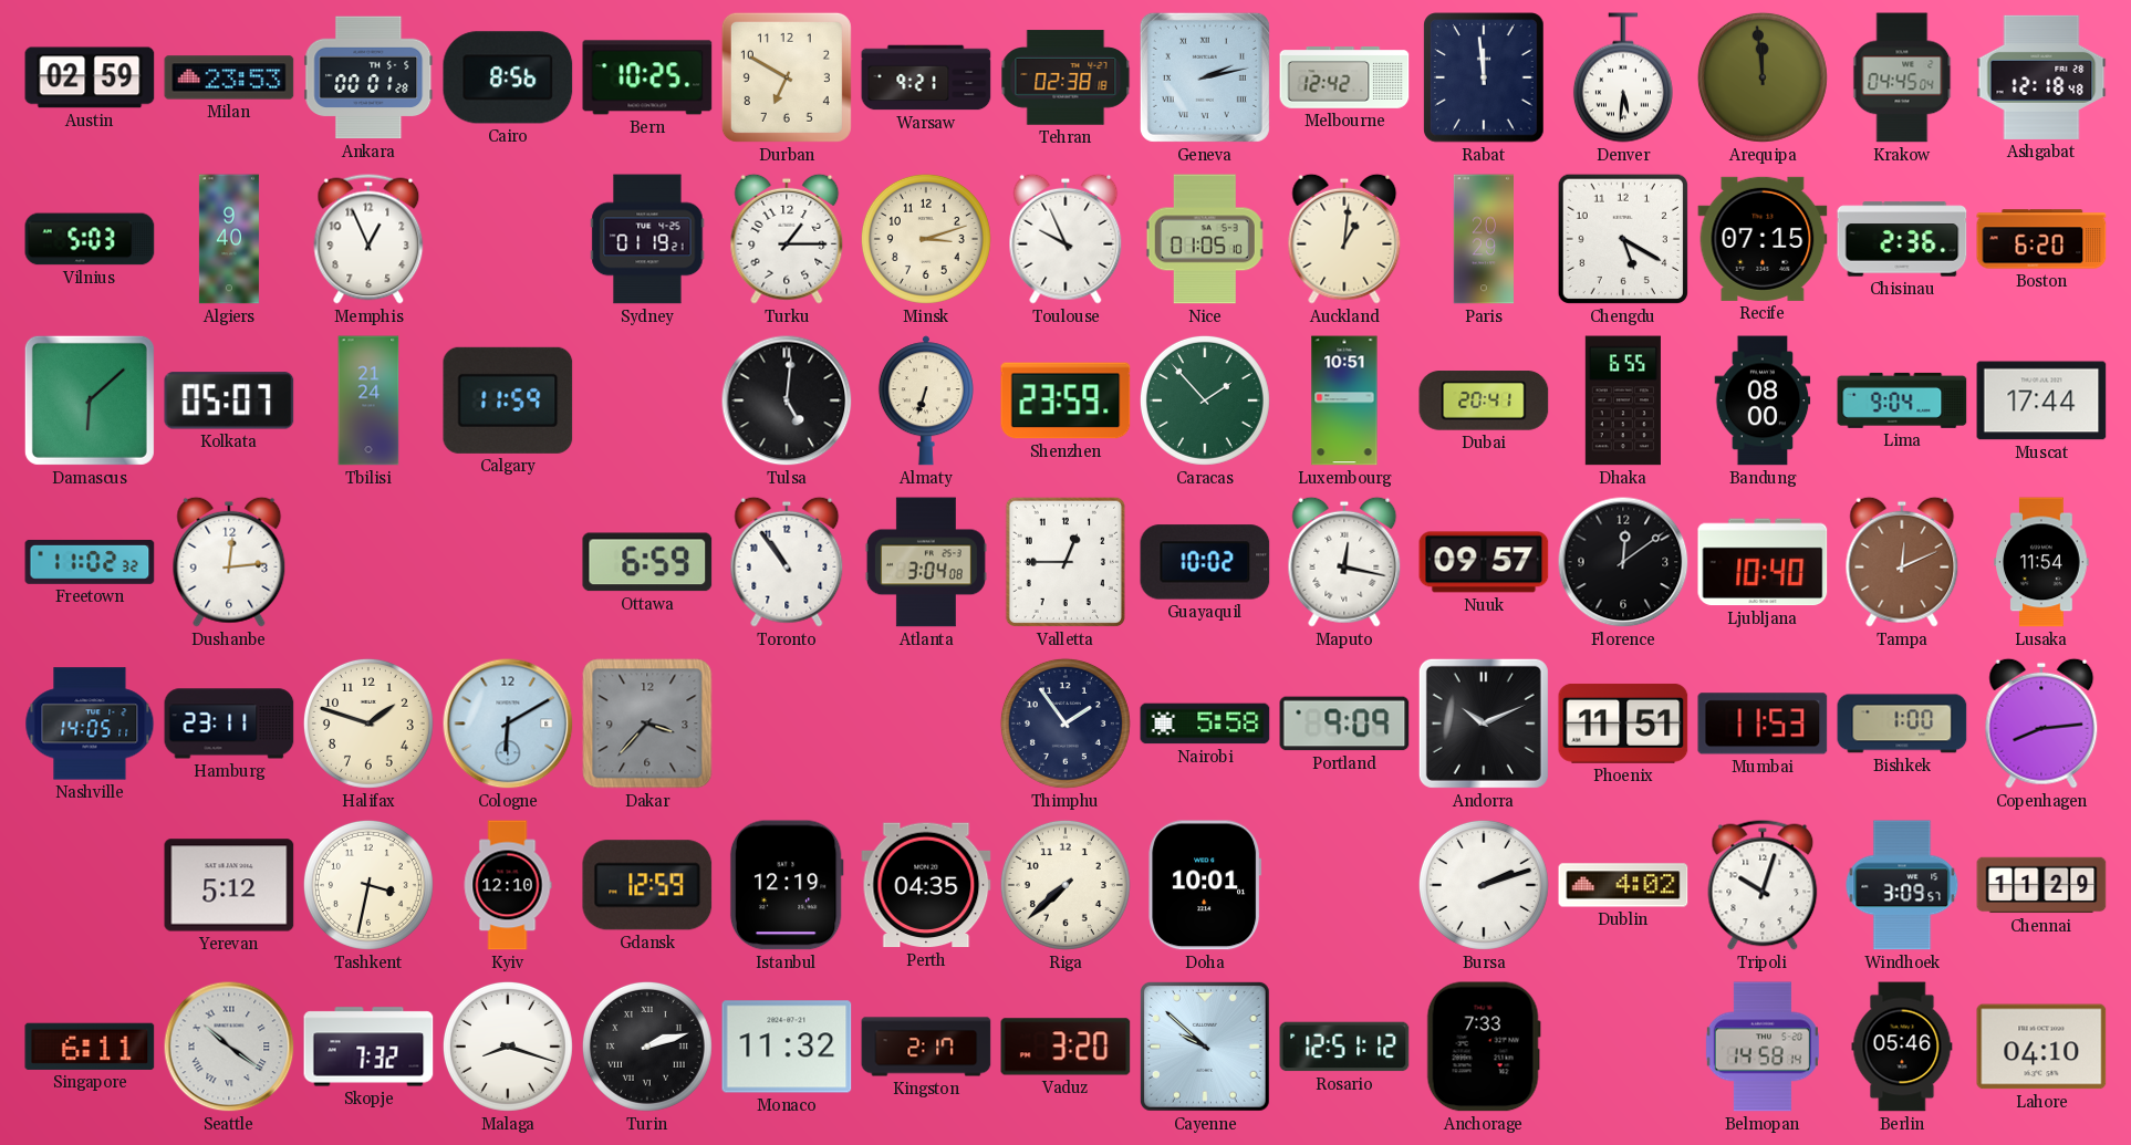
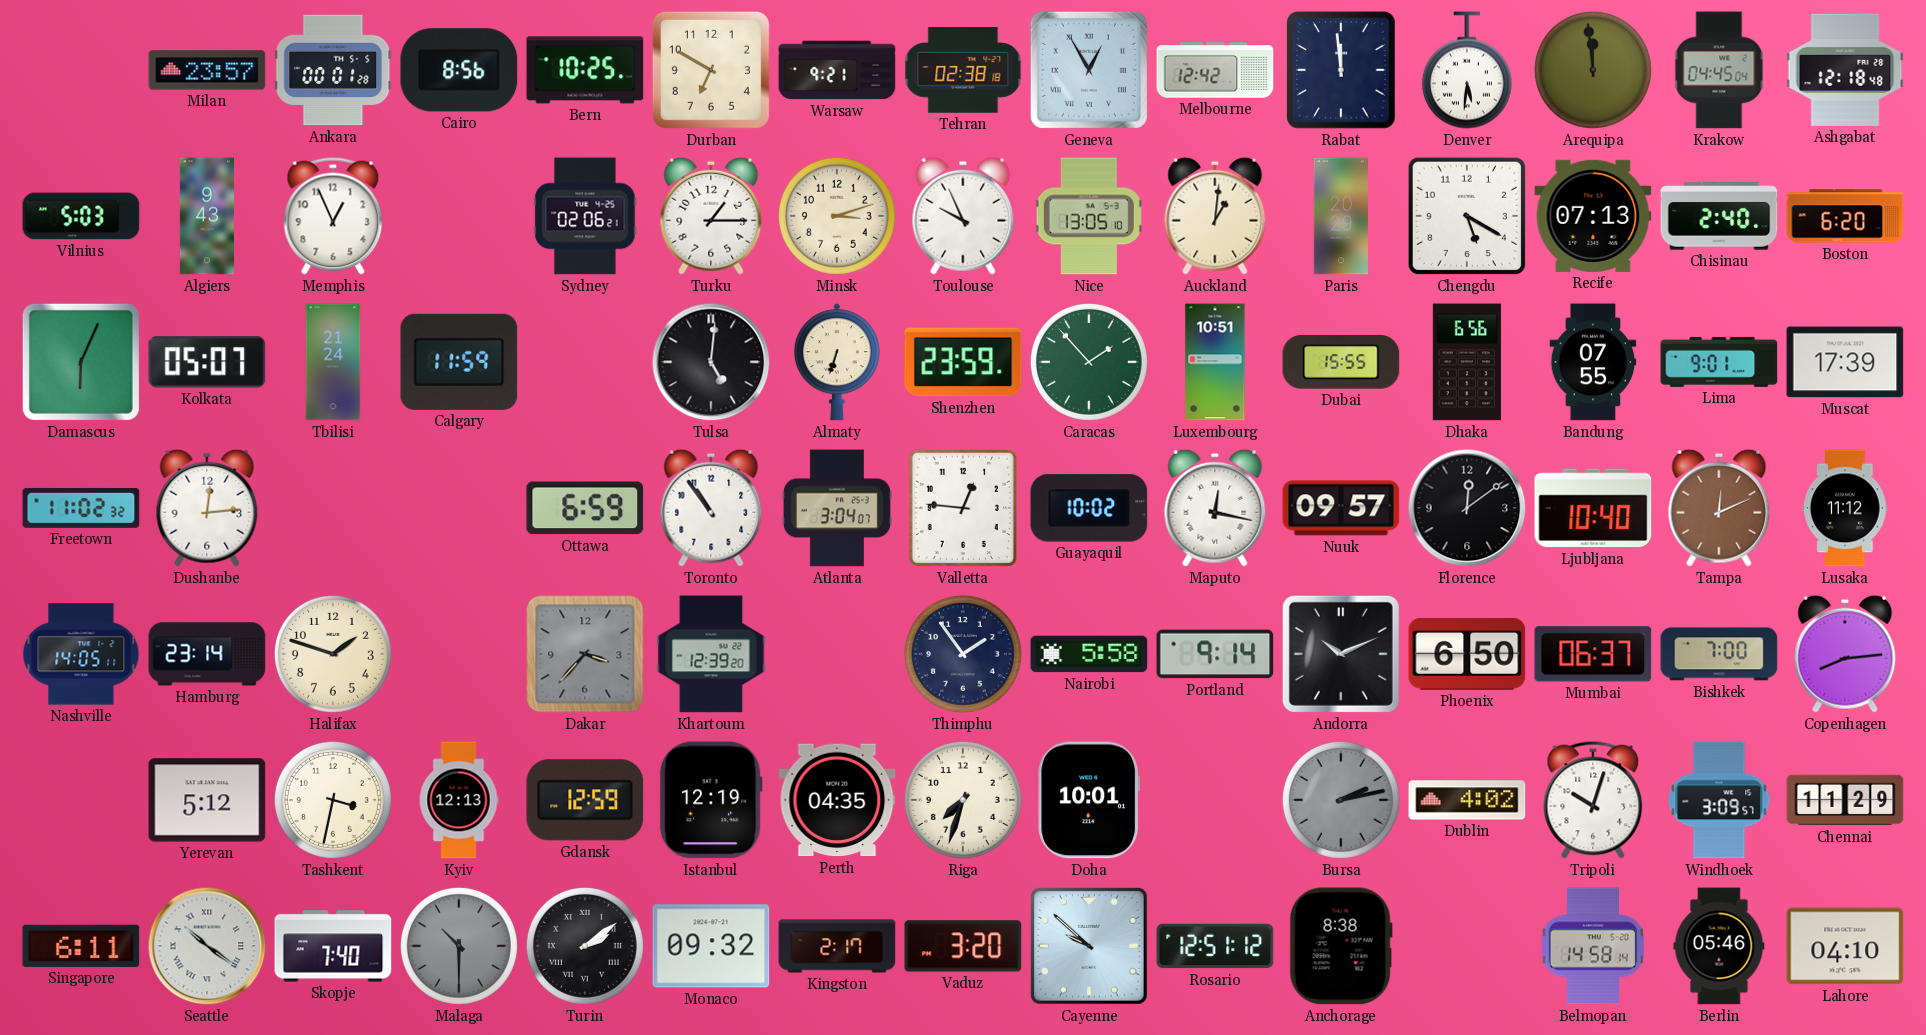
Austin: 02:59 -> none (90, 77)
Milan: 23:53 -> 23:57 (207, 70)
Geneva: 2:13 -> 12:55 (1089, 70)
Algiers: 9:40 -> 9:43 (207, 216)
Sydney: 01:19 -> 02:06 (585, 216)
Nice: 01:05 -> 13:05 (1089, 216)
Recife: 07:15 -> 07:13 (1593, 216)
Chisinau: 2:36 -> 2:40 (1719, 216)
Damascus: 6:08 -> 6:04 (81, 362)
Dubai: 20:41 -> 15:55 (1341, 362)
Dhaka: 6:55 -> 6:56 (1467, 362)
Bandung: 08:00 -> 07:55 (1593, 362)
Lima: 9:04 -> 9:01 (1719, 362)
Muscat: 17:44 -> 17:39 (1845, 362)
Atlanta: 3:04:08 -> 3:04:07 (837, 508)
Valletta: 12:45 -> 12:46 (963, 508)
Lusaka: 11:54 -> 11:12 (1845, 508)
Hamburg: 23:11 -> 23:14 (207, 654)
Cologne: 6:10 -> none (508, 724)
Khartoum: none -> 12:39 (711, 654)
Portland: 9:09 -> 9:14 (1215, 654)
Phoenix: 11:51 -> 6:50 (1467, 654)
Mumbai: 11:53 -> 06:37 (1593, 654)
Bishkek: 1:00 -> 7:00 (1719, 654)
Kyiv: 12:10 -> 12:13 (459, 800)
Riga: 7:38 -> 7:33 (963, 800)
Bursa: 2:12 -> 2:13 (1341, 800)
Bursa dial: white -> grey (1341, 800)
Skopje: 7:32 -> 7:40 (333, 946)
Malaga: 8:18 -> 10:30 (459, 946)
Malaga dial: white -> grey (459, 946)
Turin: 2:12 -> 2:09 (585, 946)
Monaco: 11:32 -> 09:32 (711, 946)
Anchorage: 7:33 -> 8:38 (1341, 946)
